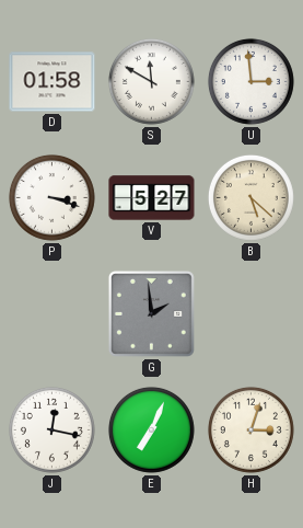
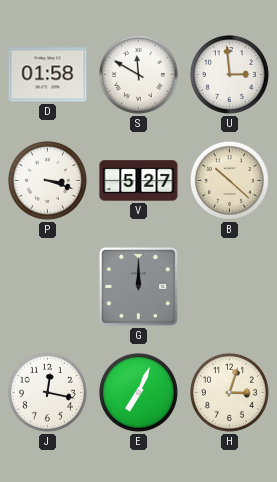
B: 5:22 -> 10:22 (229, 180)
G: 1:59 -> 12:00 (138, 286)
